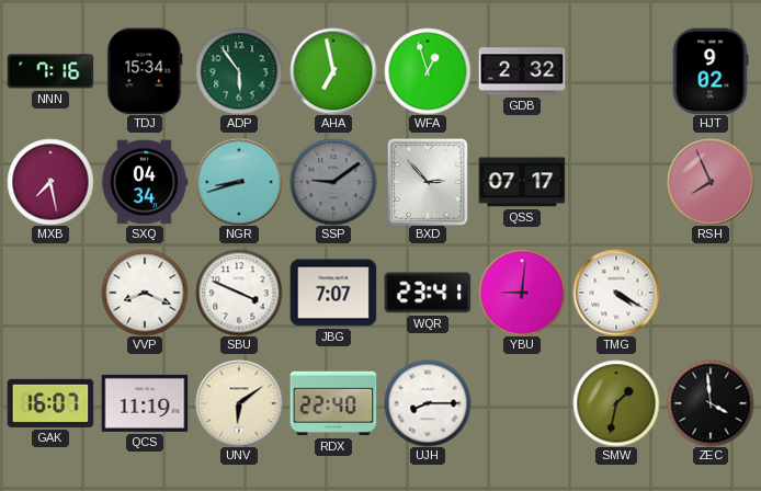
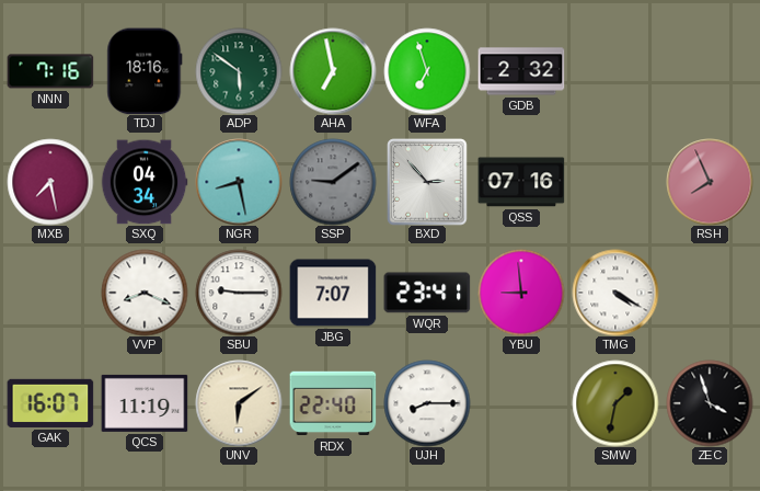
TDJ: 15:34 -> 18:16 (145, 71)
ADP: 5:54 -> 5:51 (239, 71)
WFA: 12:57 -> 6:57 (427, 71)
HJT: 9:02 -> none (711, 71)
NGR: 8:42 -> 8:28 (239, 182)
QSS: 07:17 -> 07:16 (521, 182)
SBU: 3:49 -> 9:15 (239, 293)
YBU: 9:01 -> 8:59 (521, 293)
ZEC: 3:59 -> 3:57 (710, 403)
